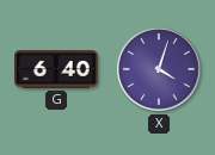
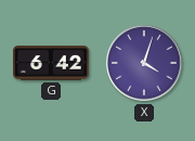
G: 6:40 -> 6:42 (52, 63)
